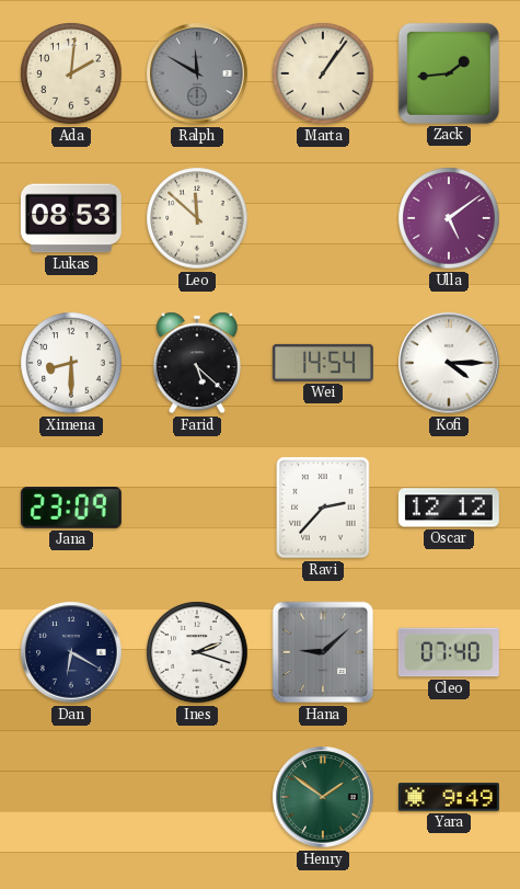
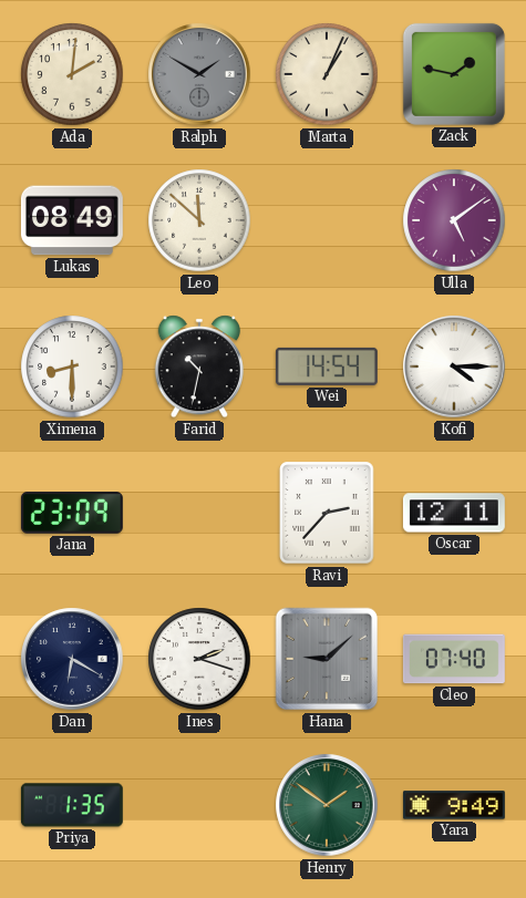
Ralph: 11:50 -> 1:50 (199, 74)
Marta: 1:06 -> 1:04 (327, 74)
Zack: 1:44 -> 1:47 (454, 74)
Lukas: 08:53 -> 08:49 (72, 220)
Farid: 5:22 -> 10:32 (198, 367)
Oscar: 12:12 -> 12:11 (454, 513)
Priya: none -> 1:35 (72, 805)
